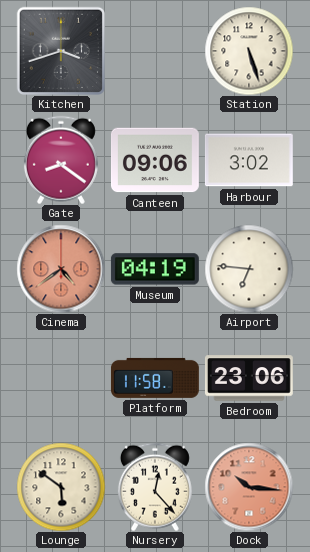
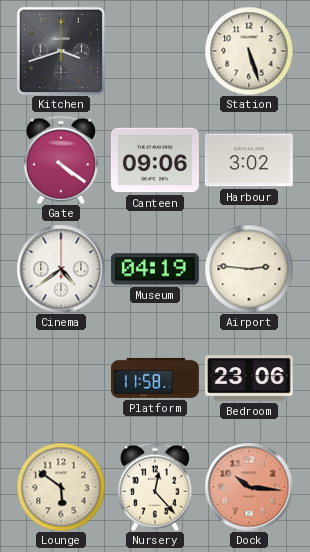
Gate: 8:21 -> 4:21 (61, 160)
Cinema dial: salmon -> white (61, 269)
Airport: 6:46 -> 2:46 (249, 269)
